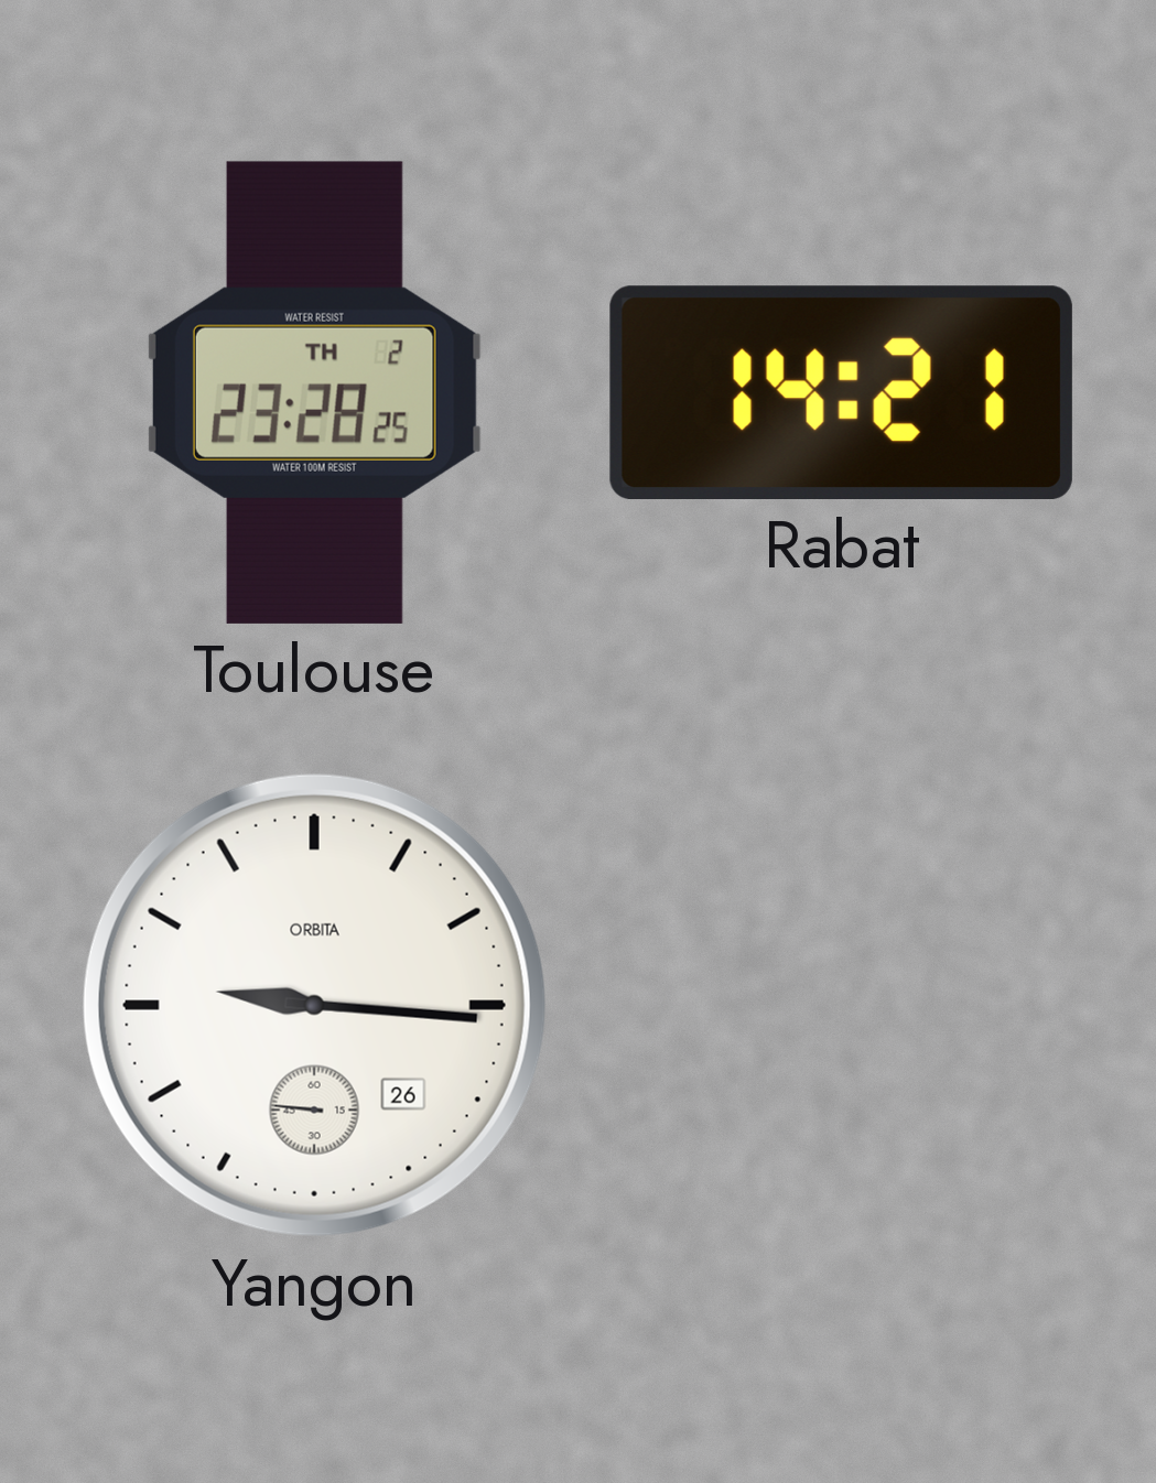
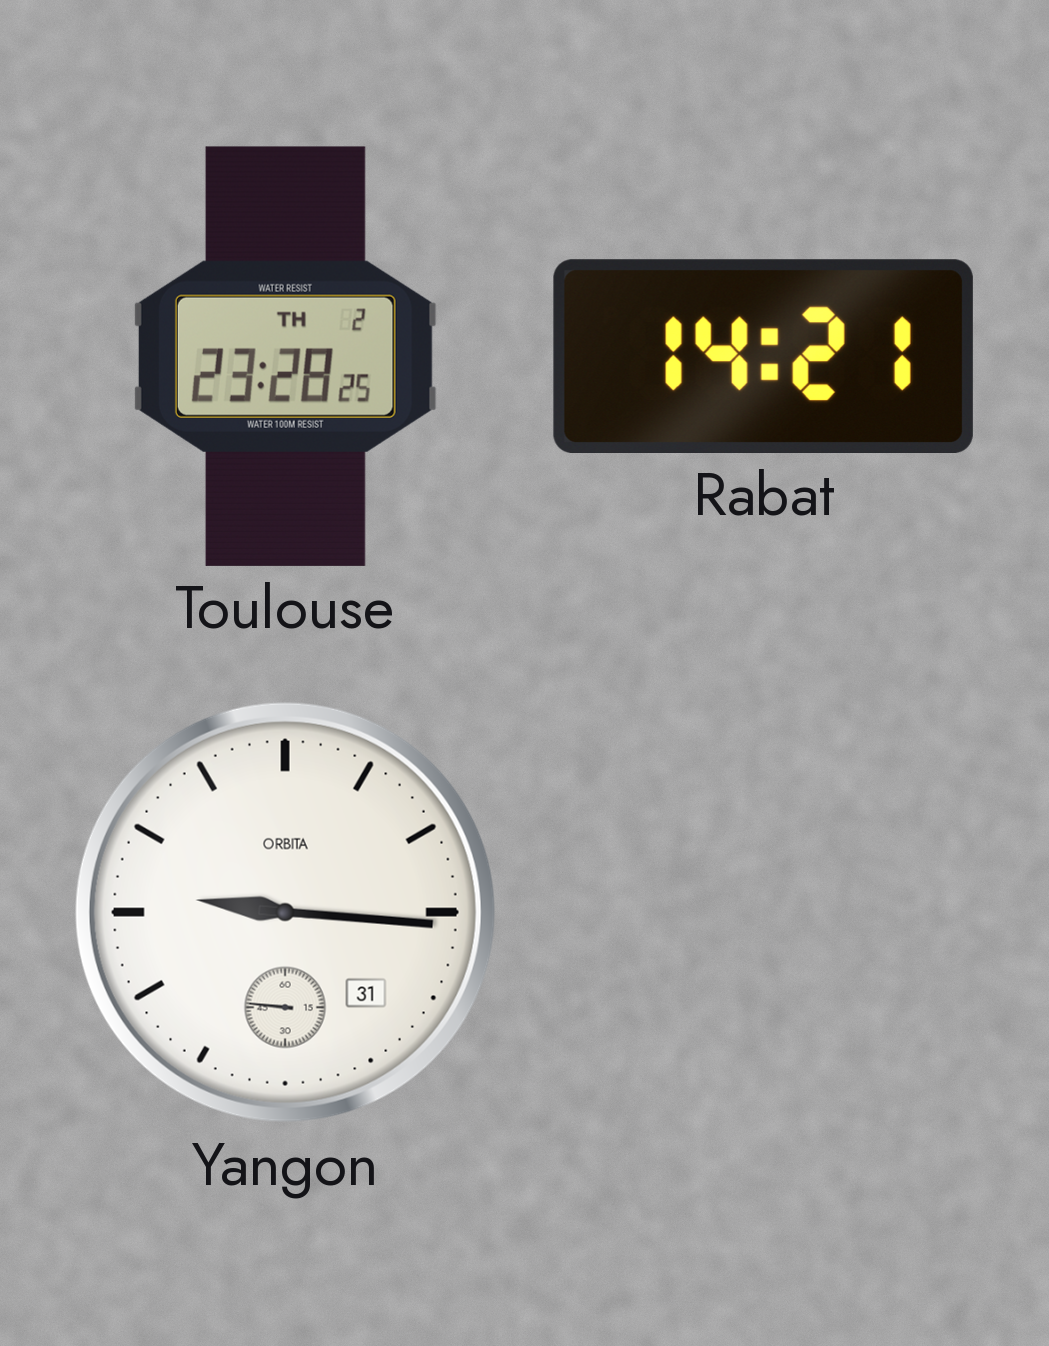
Yangon date: 26 -> 31 (285, 912)
